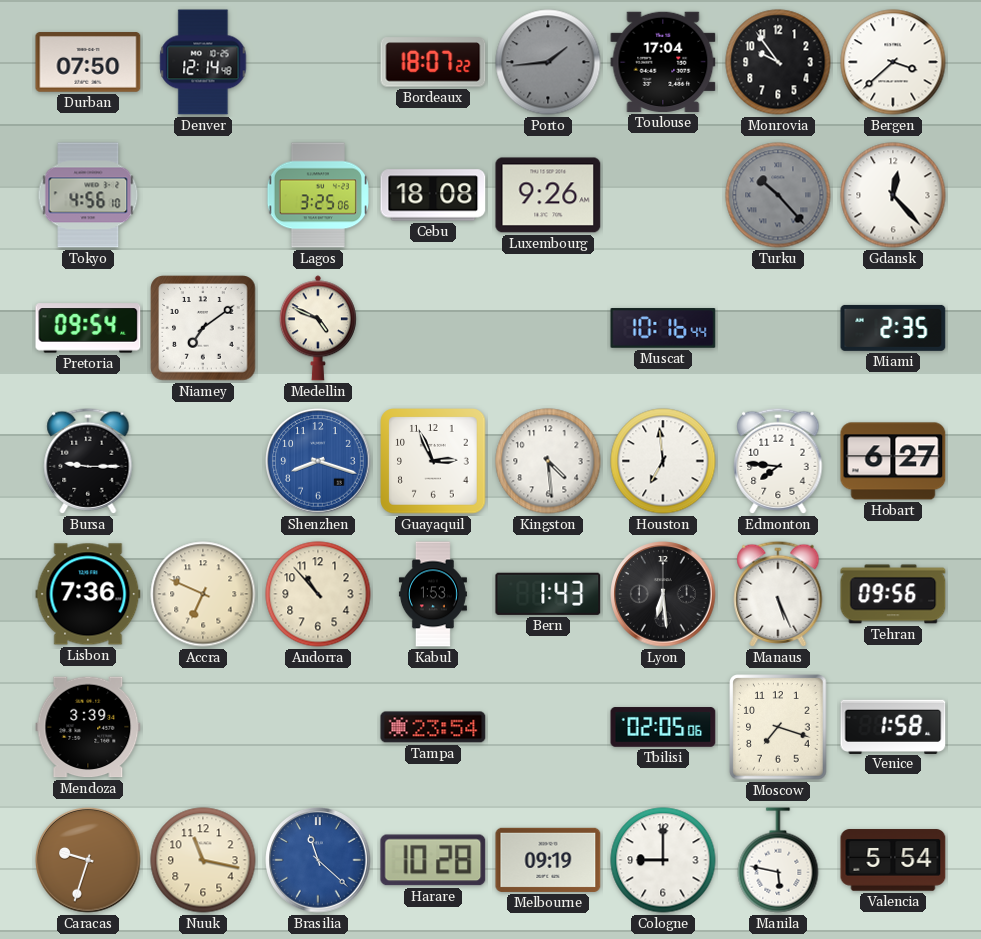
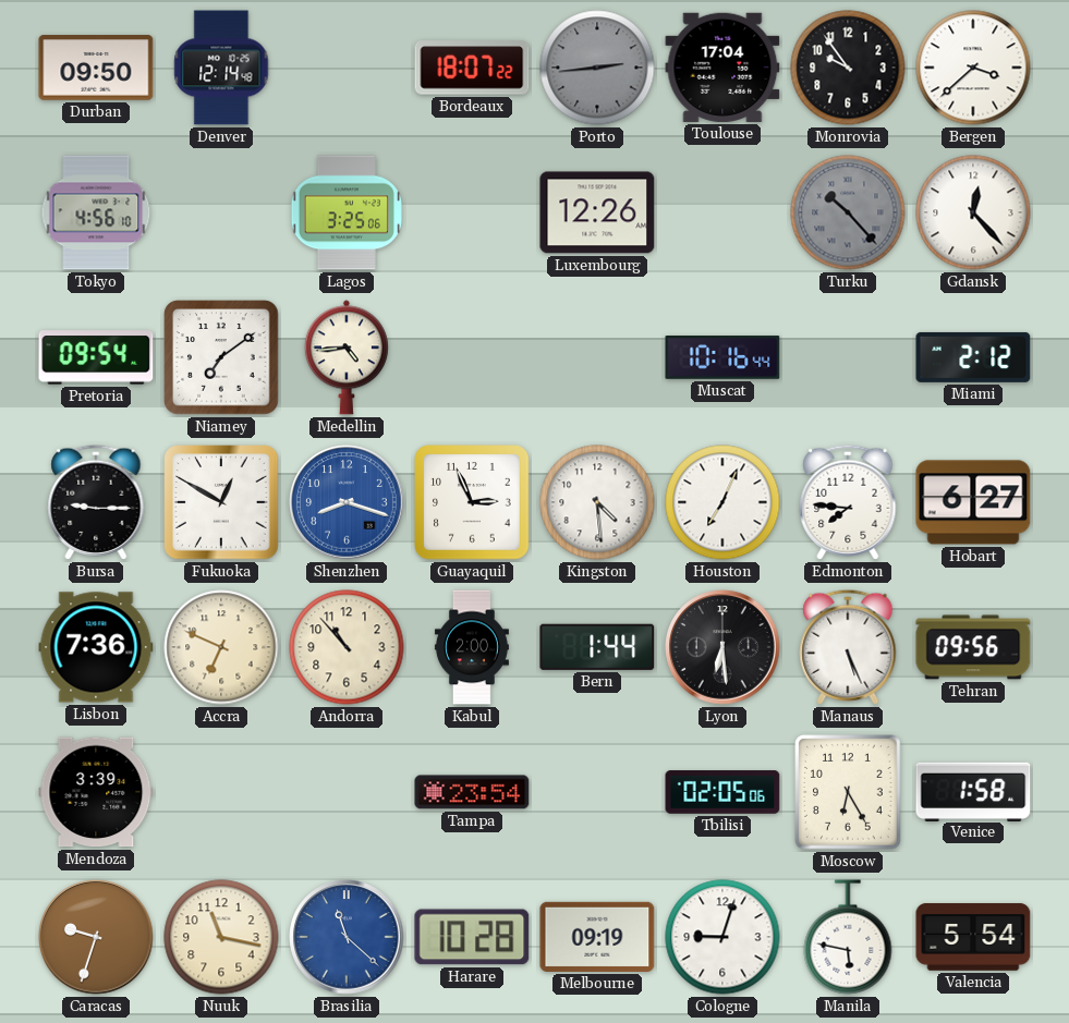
Durban: 07:50 -> 09:50 (96, 68)
Porto: 1:44 -> 2:44 (597, 68)
Cebu: 18:08 -> none (433, 195)
Luxembourg: 9:26 -> 12:26 (597, 212)
Medellin: 4:49 -> 4:44 (347, 357)
Miami: 2:35 -> 2:12 (973, 357)
Fukuoka: none -> 12:50 (221, 502)
Houston: 6:59 -> 7:04 (722, 502)
Kabul: 1:53 -> 2:00 (472, 647)
Bern: 1:43 -> 1:44 (597, 647)
Moscow: 7:18 -> 6:25 (848, 792)
Cologne: 9:00 -> 9:03 (722, 937)
